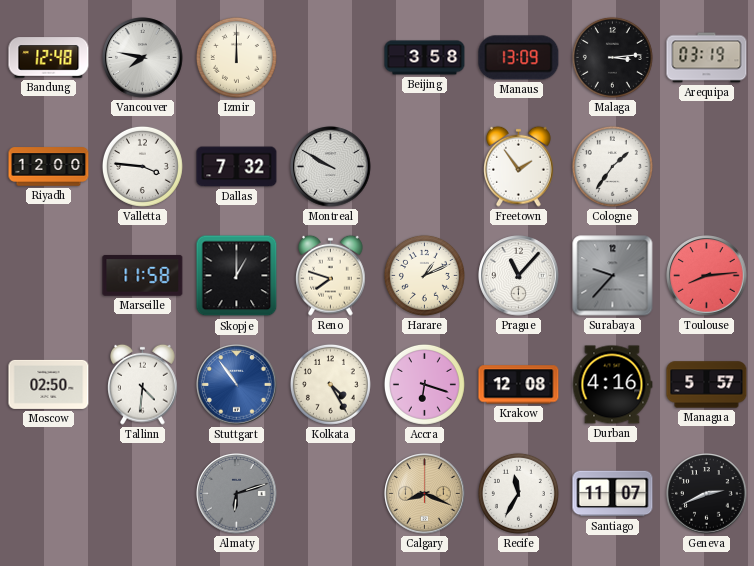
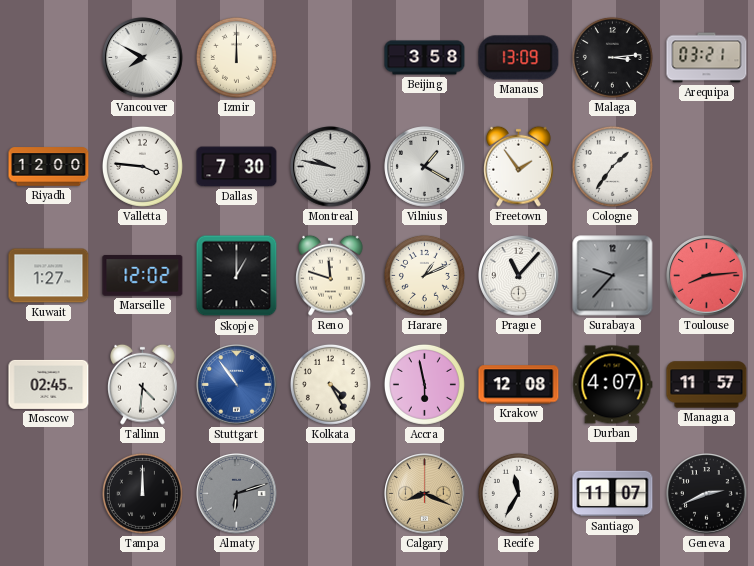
Bandung: 12:48 -> none (49, 58)
Vancouver: 7:47 -> 7:50 (143, 58)
Arequipa: 03:19 -> 03:21 (707, 58)
Dallas: 7:32 -> 7:30 (237, 167)
Montreal: 9:50 -> 9:47 (331, 167)
Vilnius: none -> 1:20 (425, 167)
Kuwait: none -> 1:27 (49, 276)
Marseille: 11:58 -> 12:02 (143, 276)
Reno: 7:48 -> 11:48 (331, 275)
Moscow: 02:50 -> 02:45 (49, 384)
Accra: 6:18 -> 5:58 (424, 384)
Durban: 4:16 -> 4:07 (612, 385)
Managua: 5:57 -> 11:57 (707, 385)
Tampa: none -> 12:00 (142, 493)
